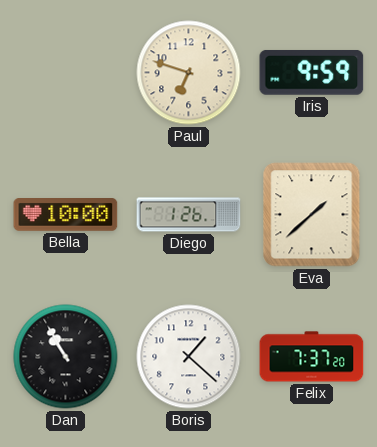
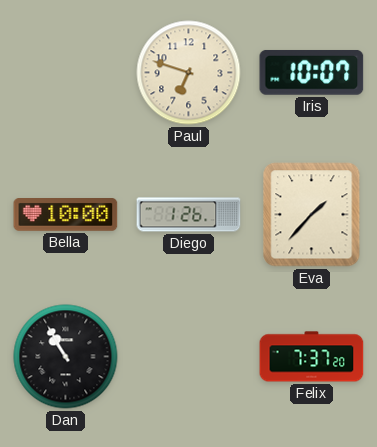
Iris: 9:59 -> 10:07 (312, 72)
Eva: 1:38 -> 1:37 (312, 215)
Boris: 1:22 -> none (189, 357)
